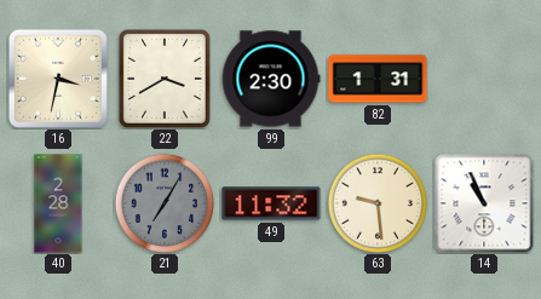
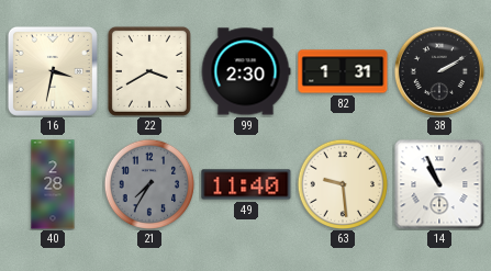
38: none -> 2:10 (439, 71)
21: 7:05 -> 7:35 (148, 183)
49: 11:32 -> 11:40 (246, 184)
